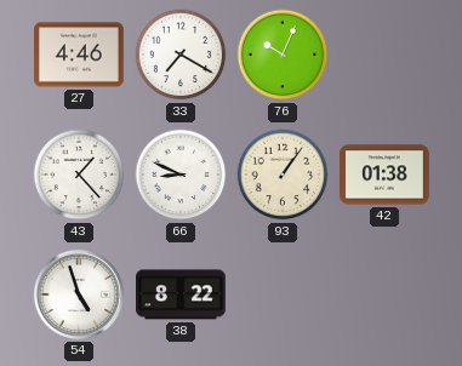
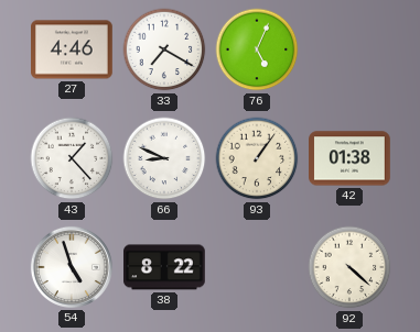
76: 10:04 -> 5:04 (257, 49)
92: none -> 4:22 (349, 267)
